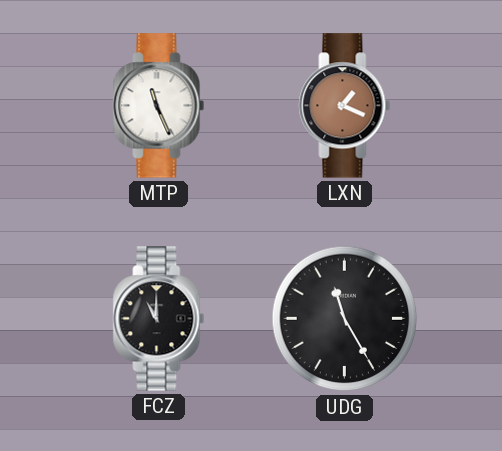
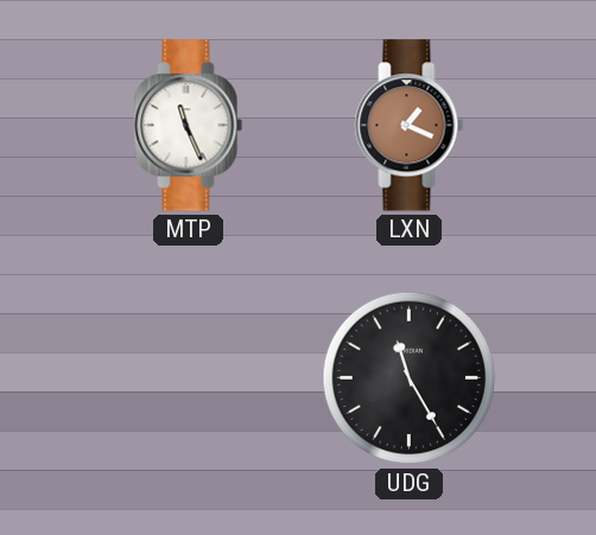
FCZ: 11:00 -> none (159, 319)
